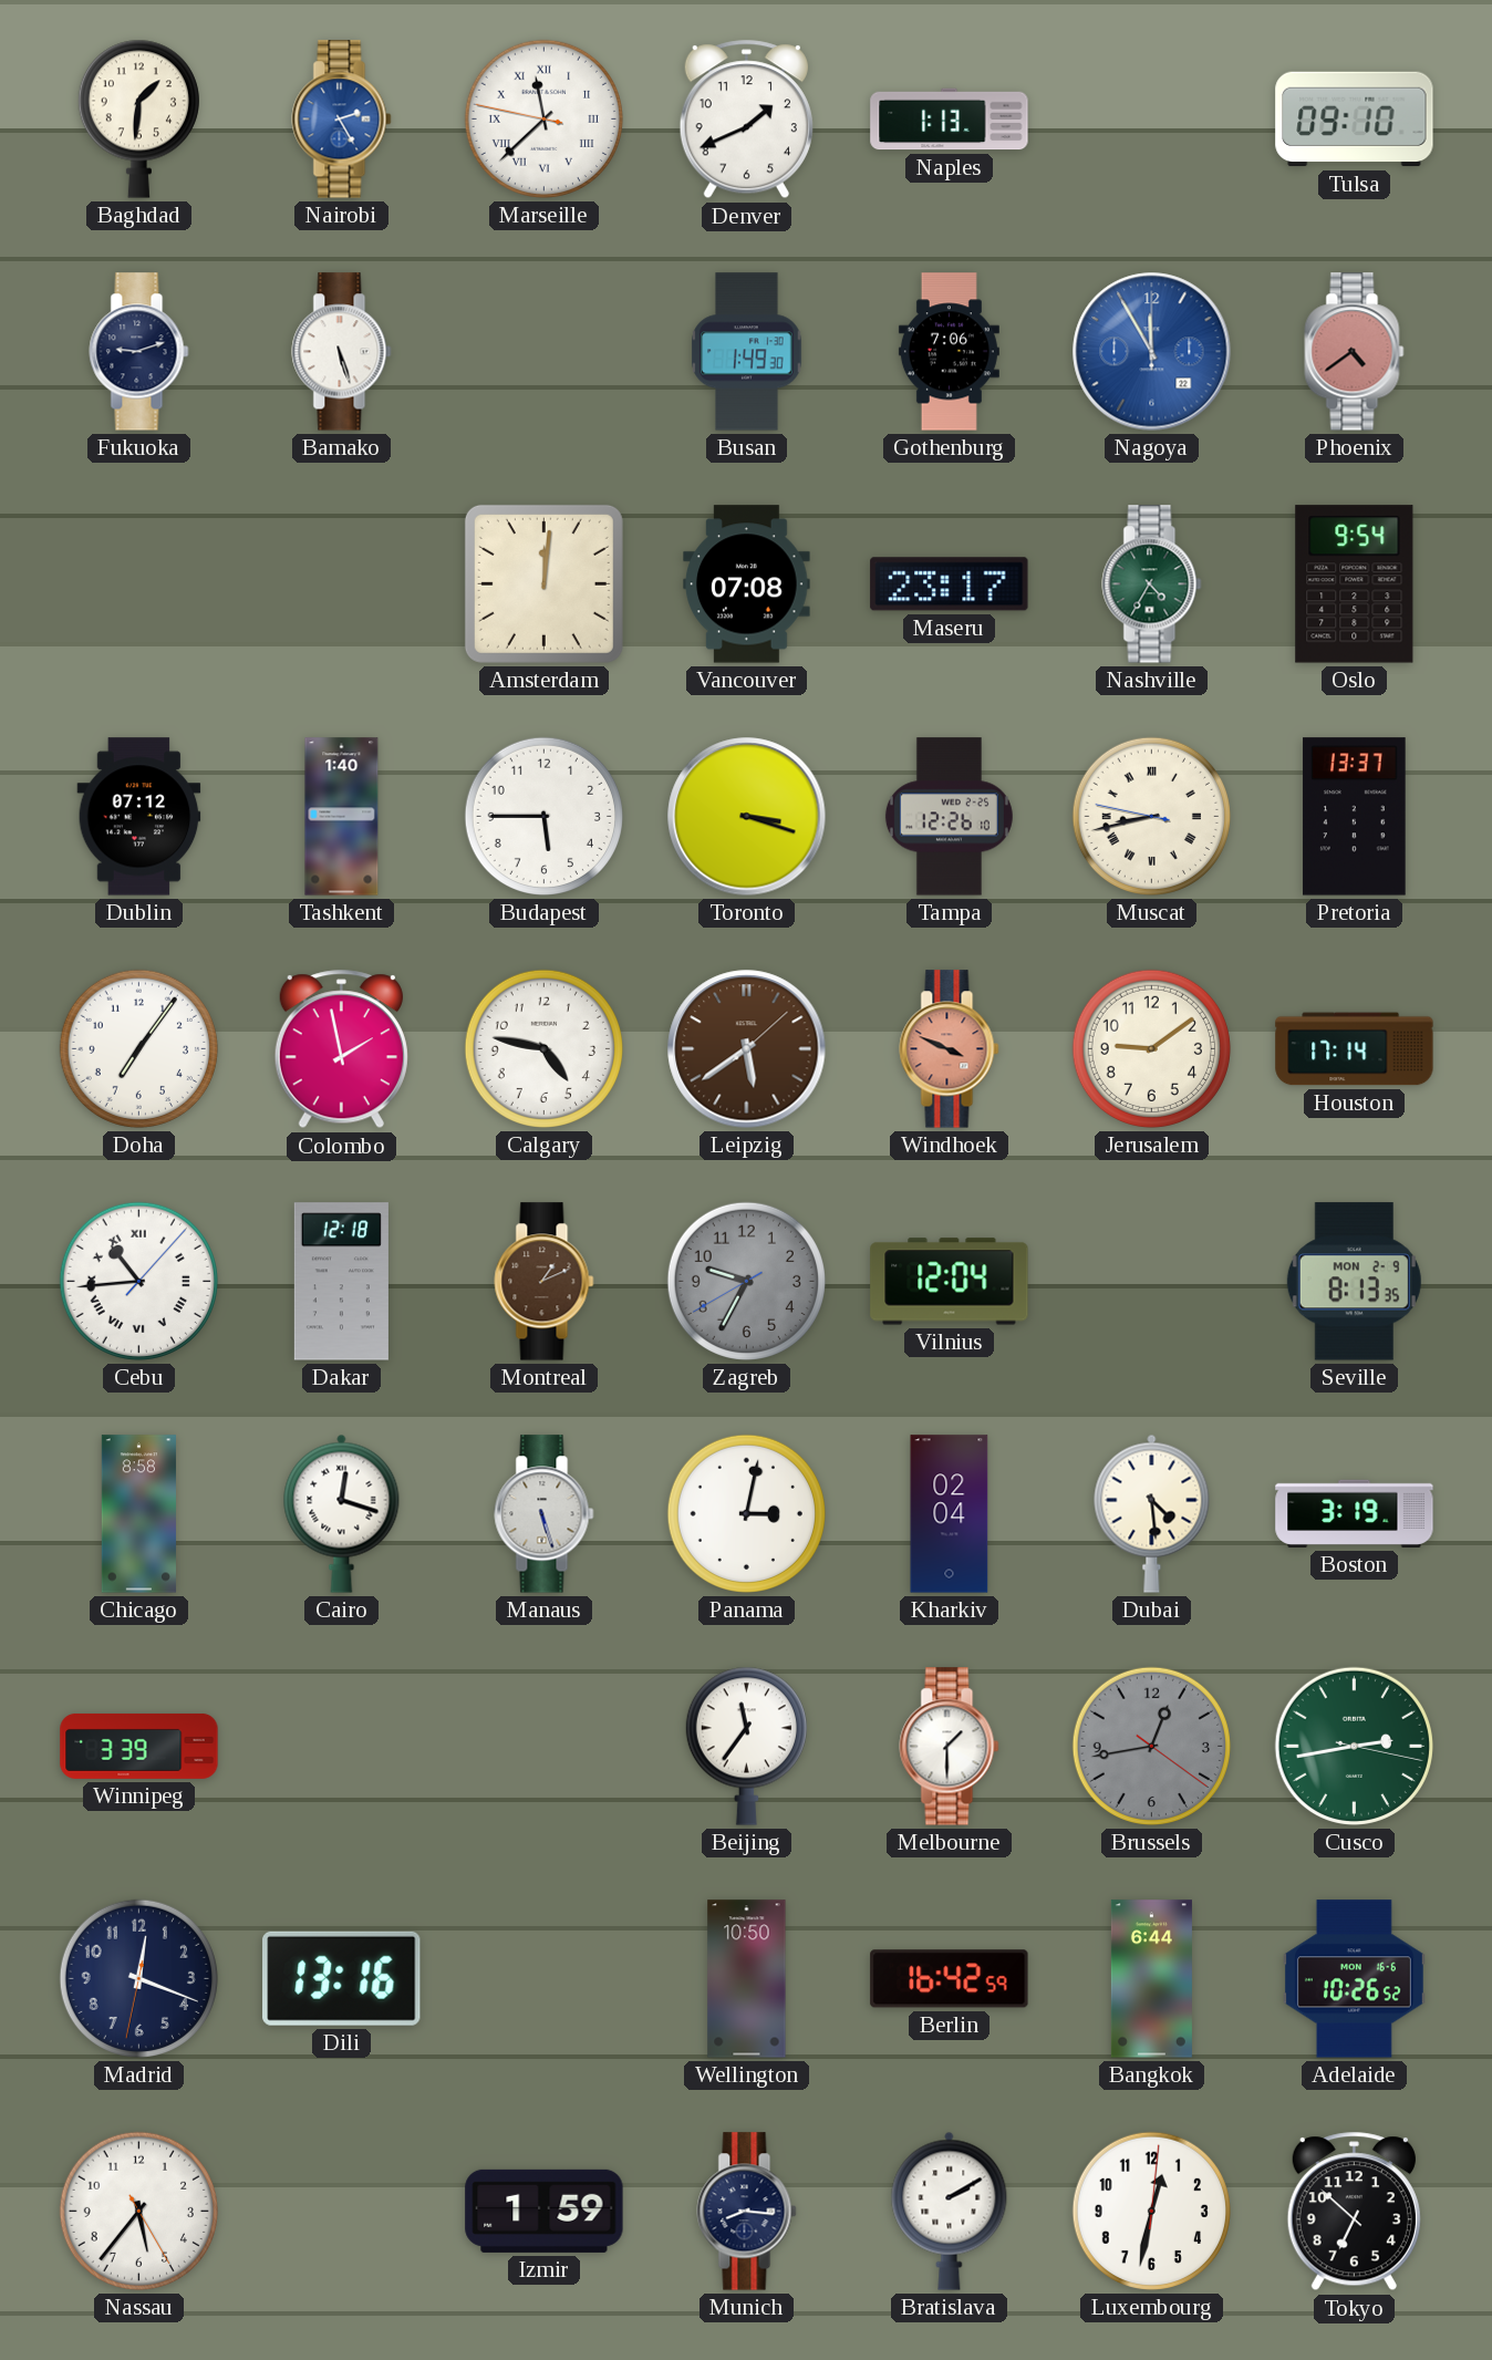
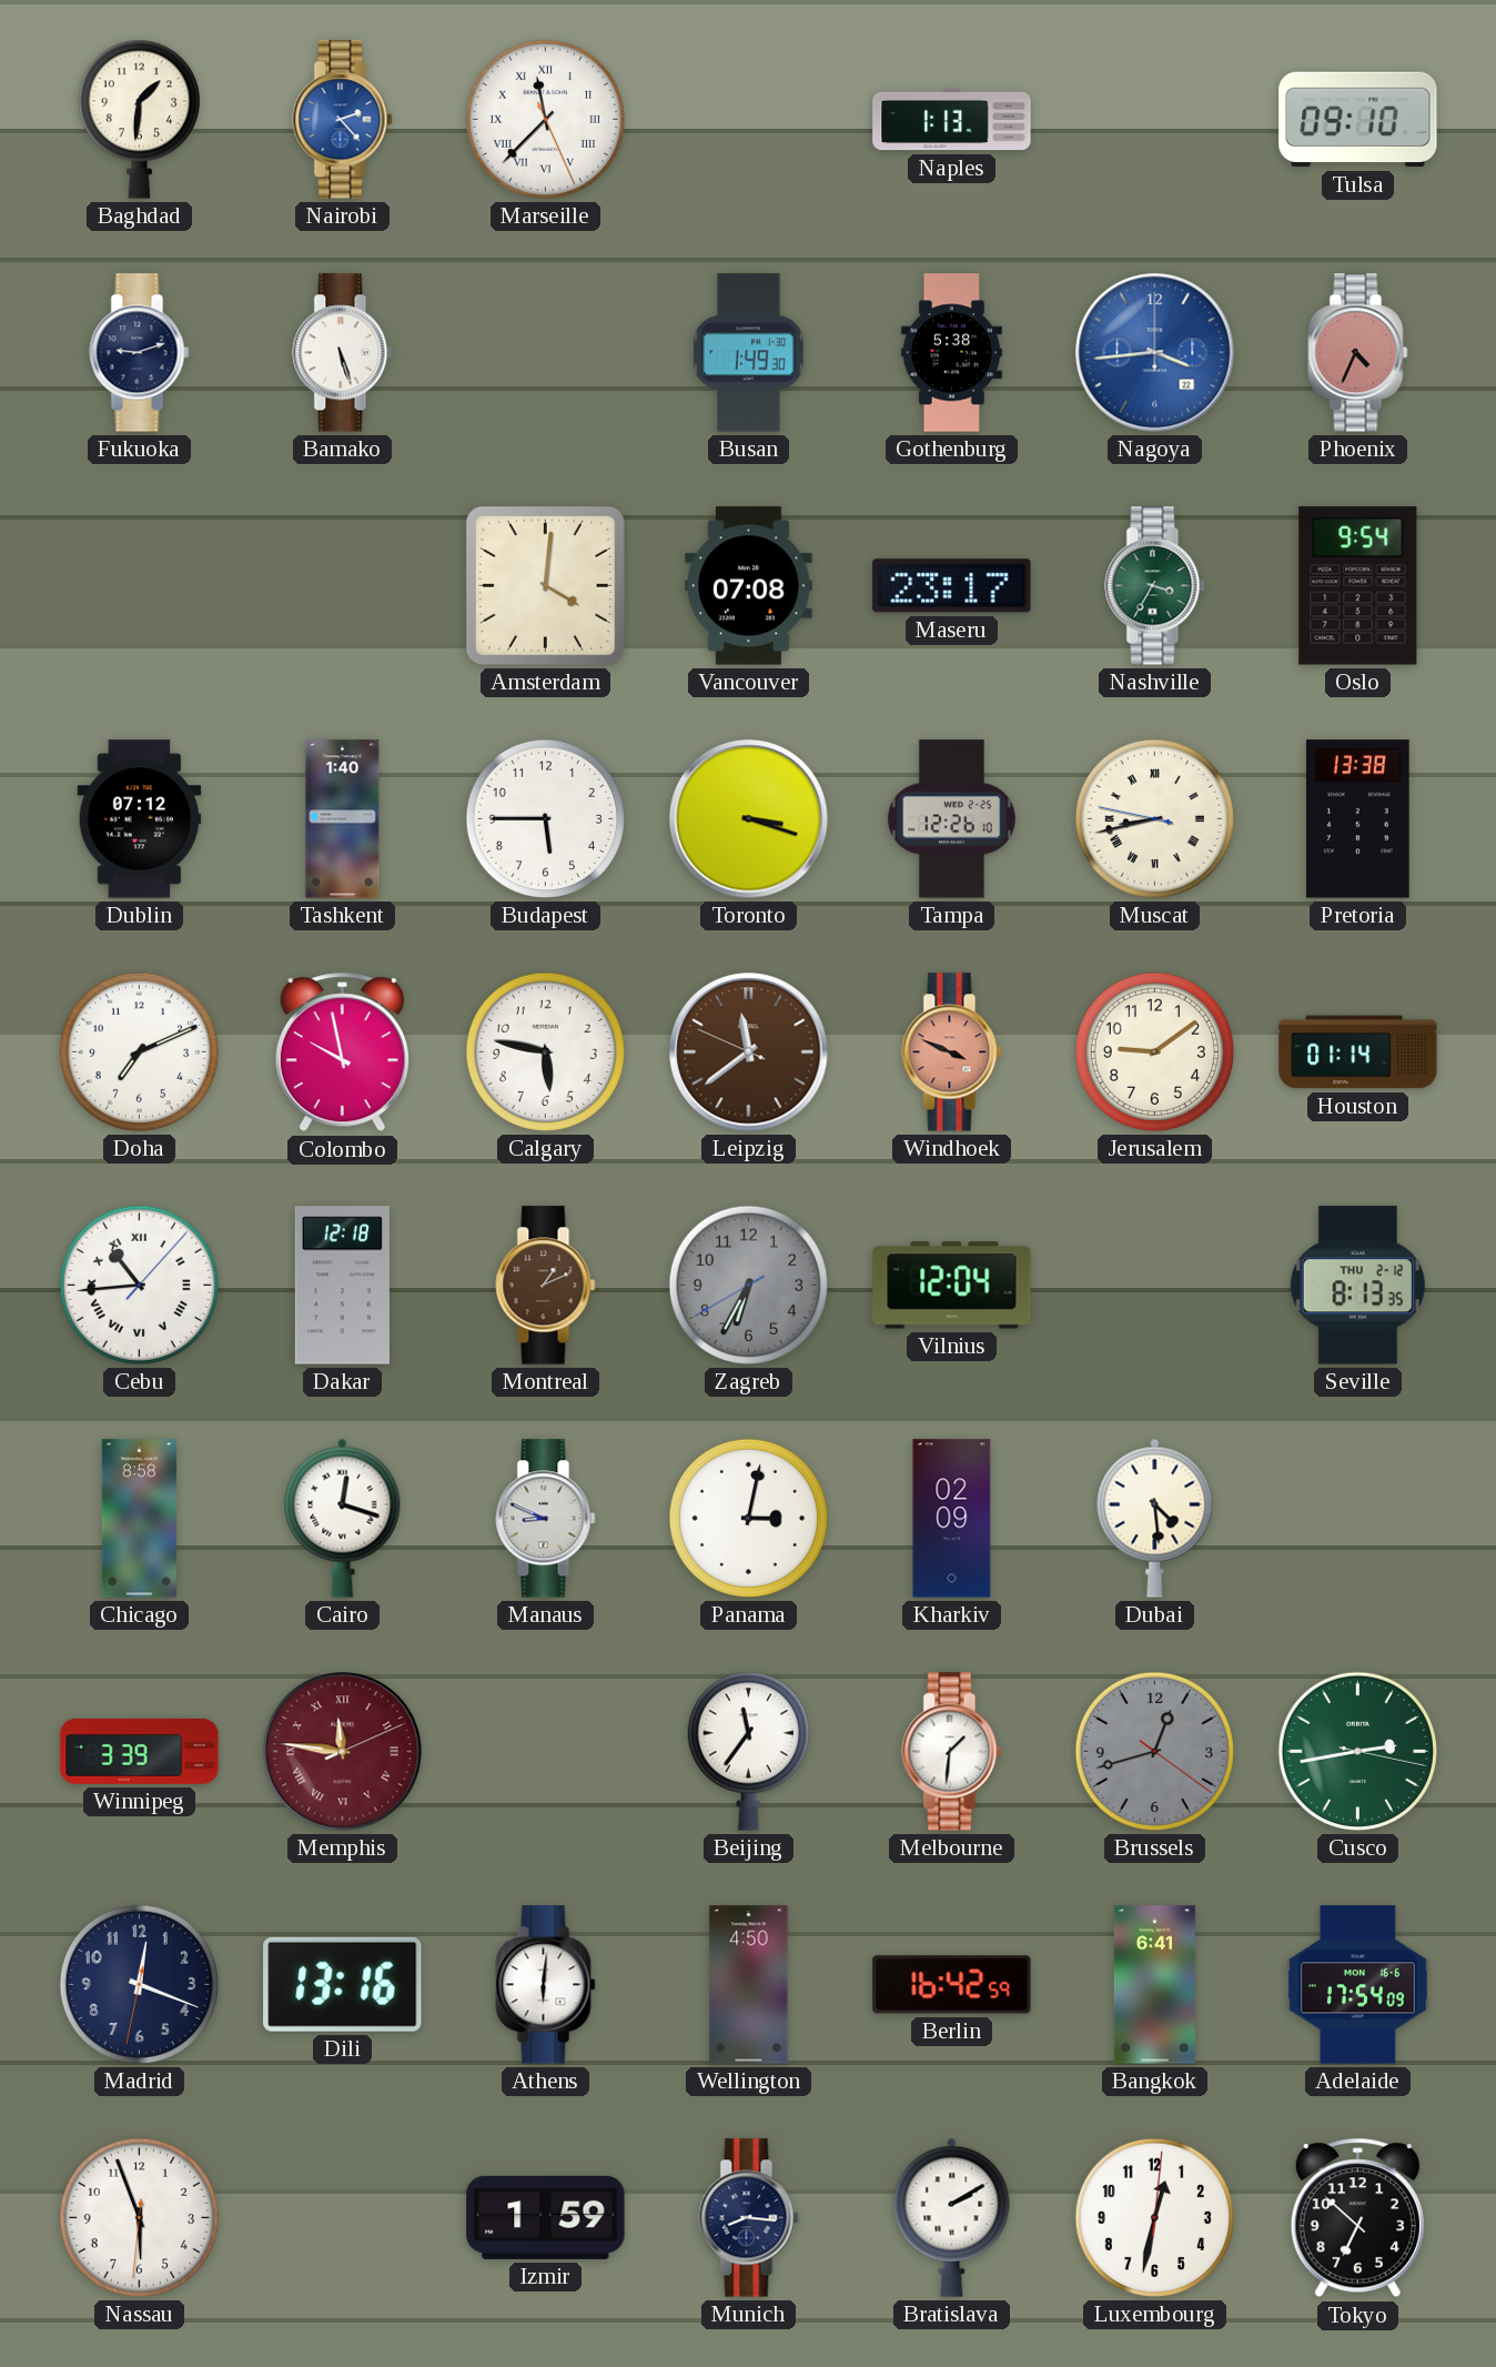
Nairobi: 2:25 -> 2:23 (343, 120)
Marseille: 11:37:47 -> 11:37:26 (545, 119)
Denver: 1:41 -> none (746, 120)
Gothenburg: 7:06 -> 5:38 (951, 353)
Nagoya: 11:55 -> 3:44 (1155, 353)
Phoenix: 4:39 -> 4:34 (1358, 353)
Amsterdam: 12:01 -> 4:01 (545, 585)
Nashville: 4:35 -> 3:35 (1155, 586)
Pretoria: 13:37 -> 13:38 (1358, 819)
Doha: 7:06 -> 7:11 (139, 1051)
Colombo: 1:58 -> 9:58 (342, 1052)
Calgary: 4:47 -> 5:47 (545, 1051)
Leipzig: 5:39 -> 11:38 (749, 1052)
Houston: 17:14 -> 01:14 (1358, 1052)
Zagreb: 9:34 -> 6:34 (748, 1285)
Seville date: MON 2-9 -> THU 2-12 (1357, 1286)
Manaus: 5:27 -> 8:49 (546, 1519)
Kharkiv: 02:04 -> 02:09 (952, 1519)
Boston: 3:19 -> none (1355, 1513)
Memphis: none -> 11:46 (343, 1752)
Melbourne: 1:30 -> 1:31 (952, 1752)
Brussels: 12:43 -> 12:42 (1154, 1751)
Athens: none -> 6:01 (546, 1985)
Wellington: 10:50 -> 4:50 (749, 1985)
Bangkok: 6:44 -> 6:41 (1154, 1985)
Adelaide: 10:26 -> 17:54 (1357, 1985)
Nassau: 5:36 -> 5:56 (139, 2217)
